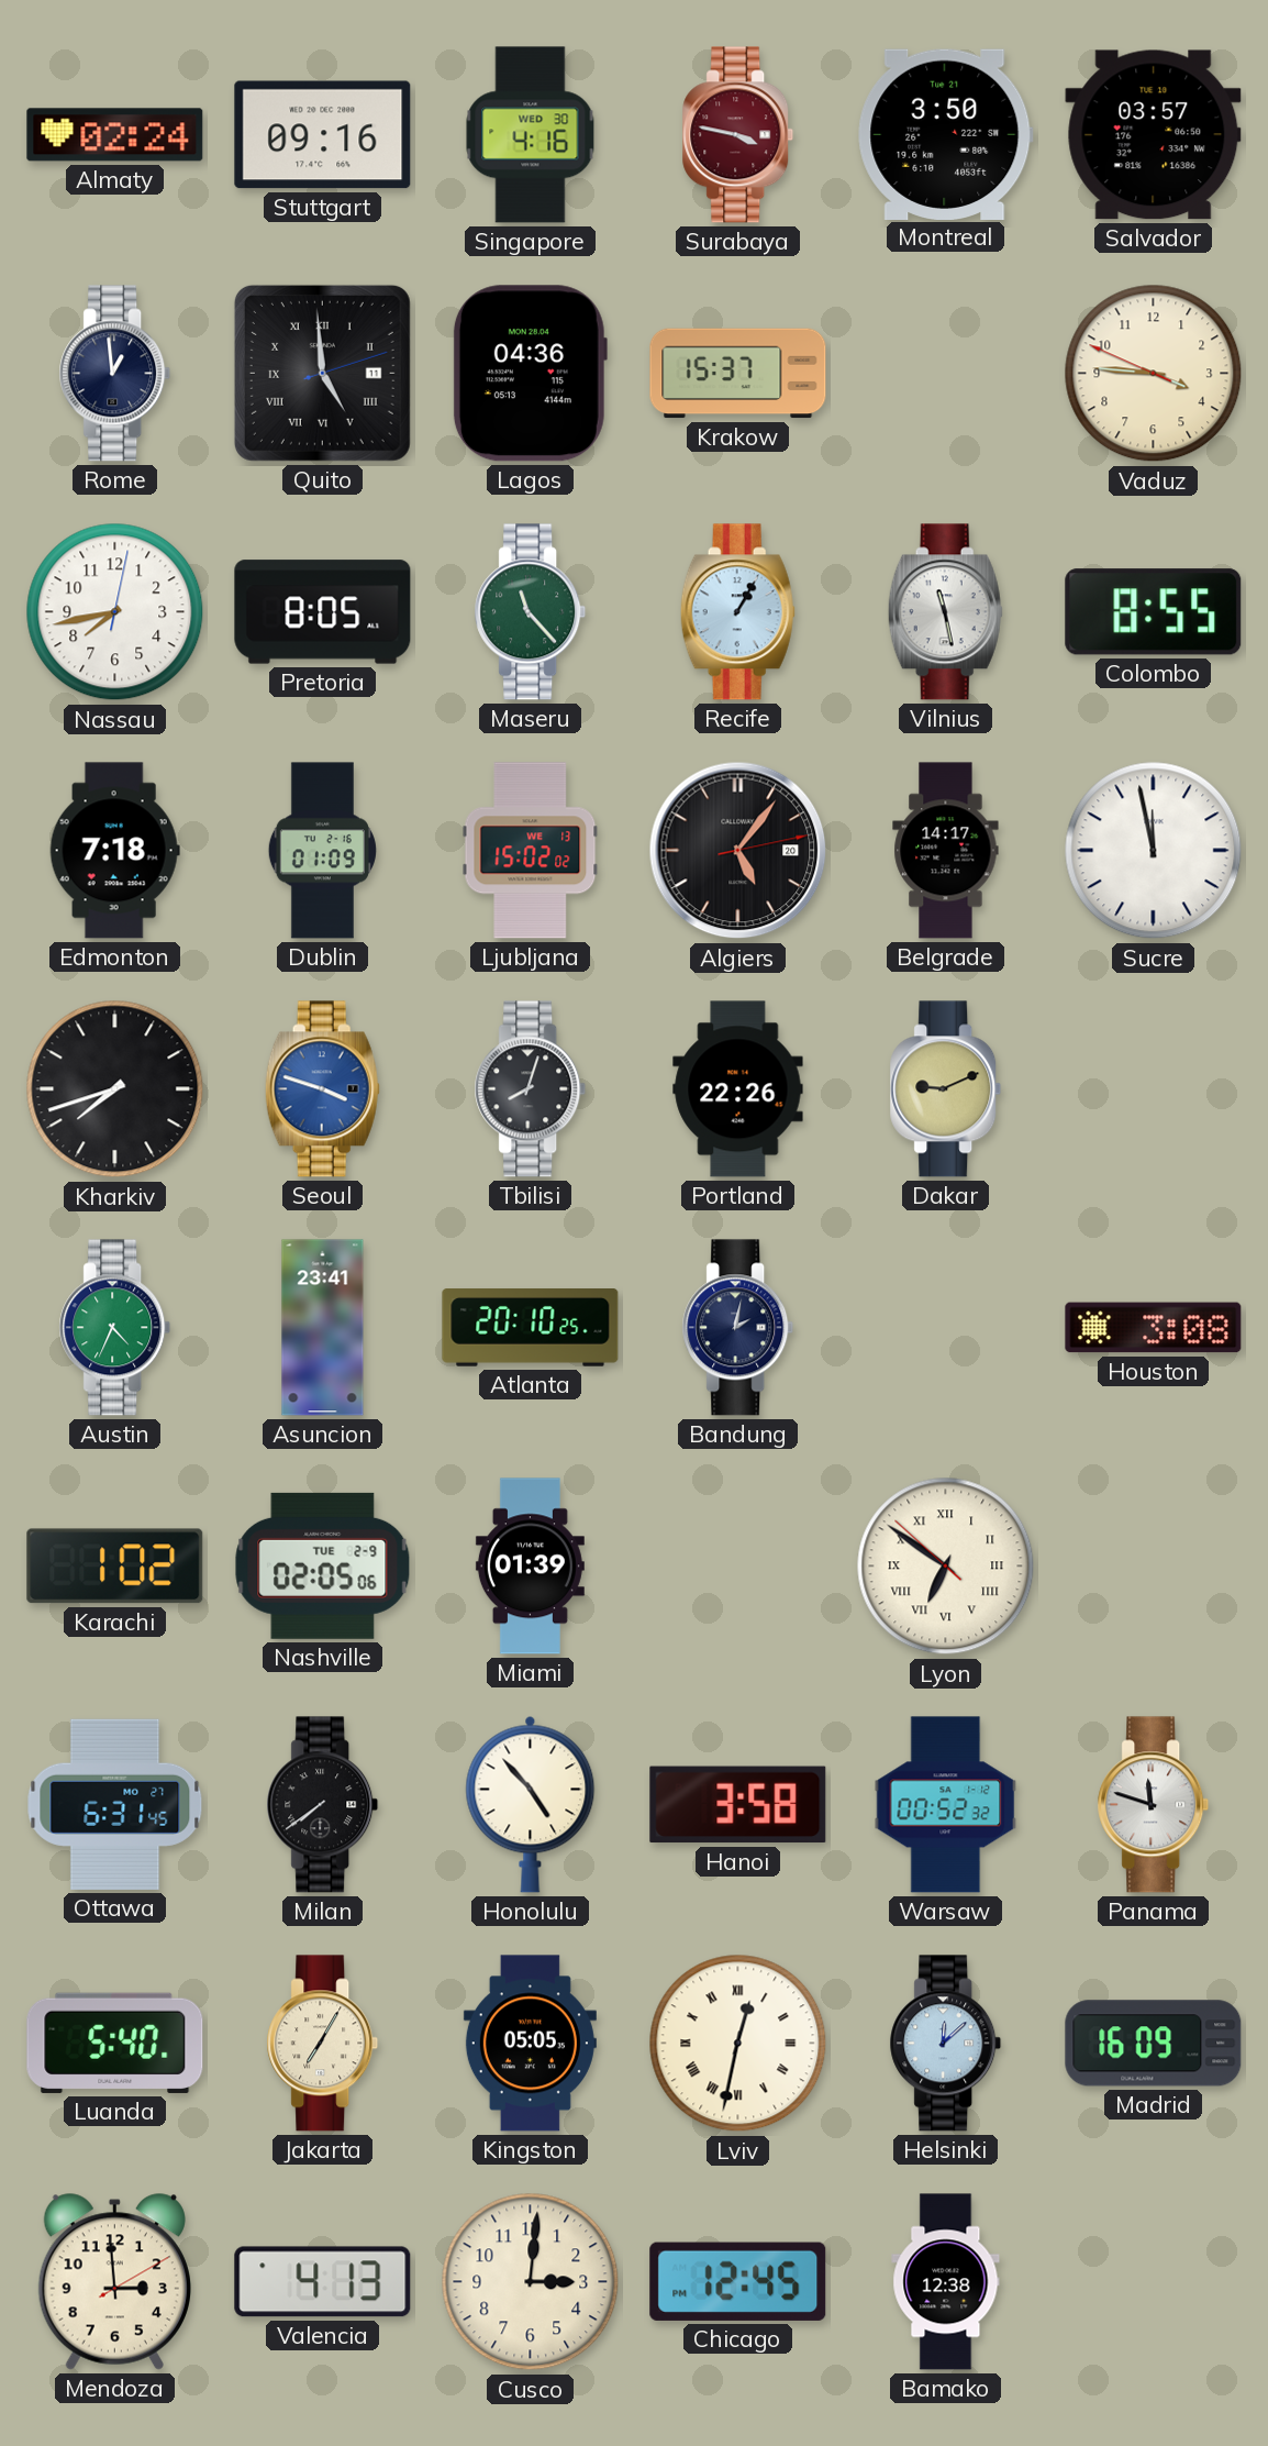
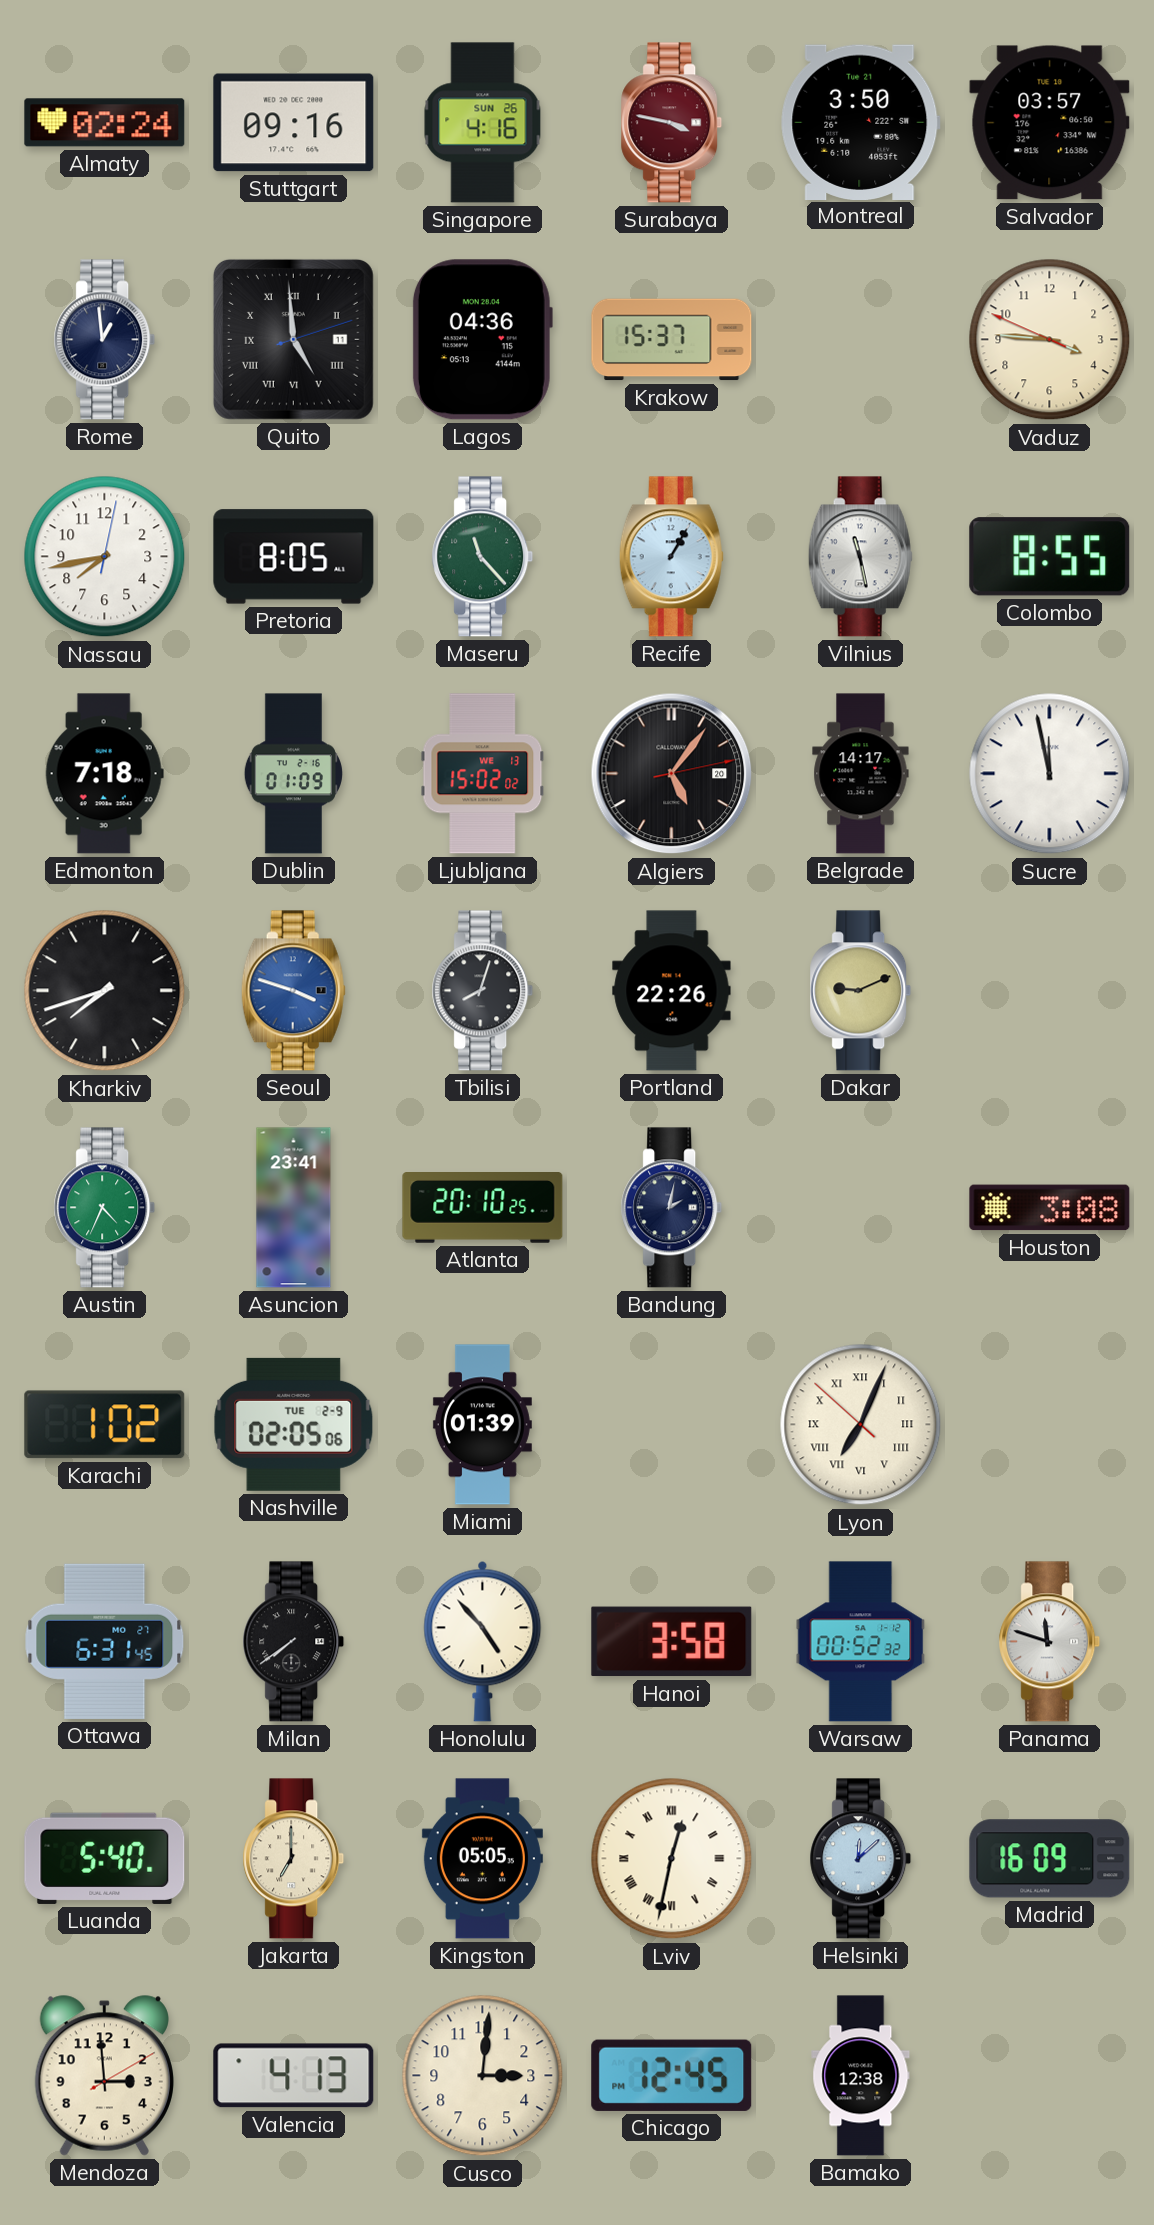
Singapore date: WED 30 -> SUN 26 (483, 123)
Lyon: 6:50 -> 7:03 (861, 1425)
Jakarta: 7:05 -> 7:00 (294, 1859)
